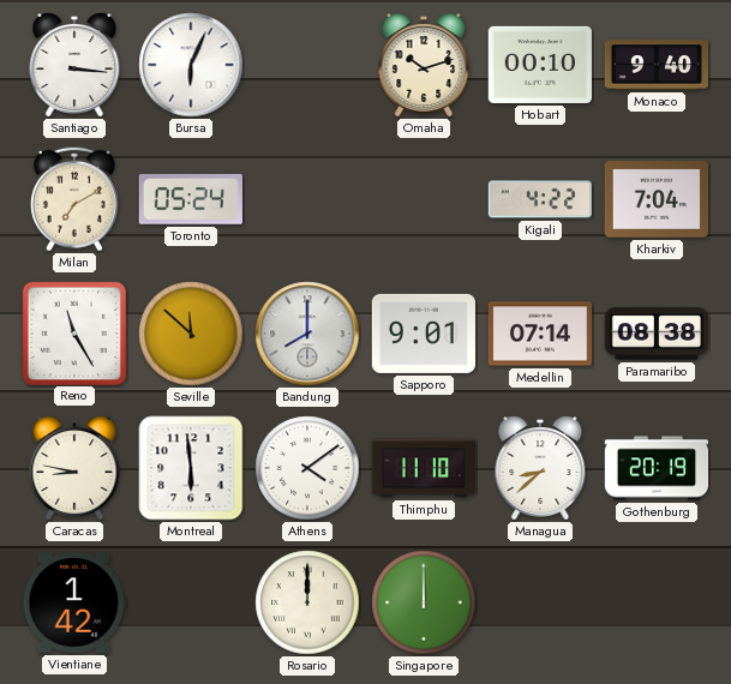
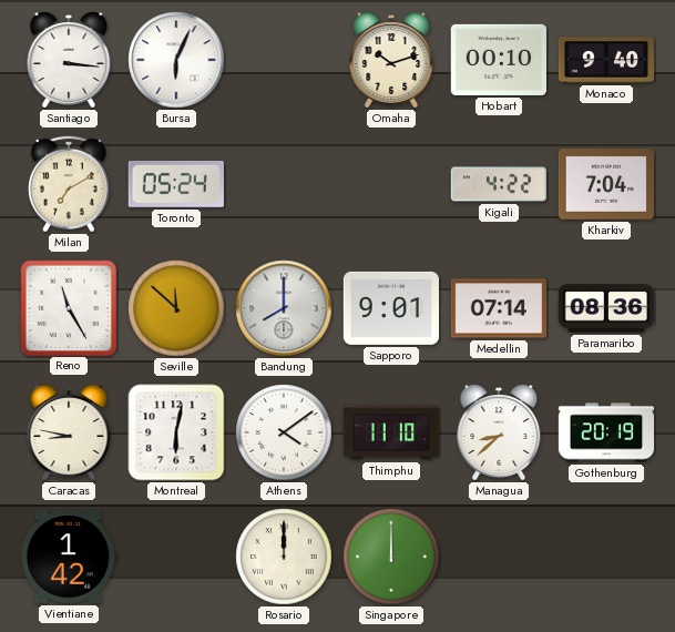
Paramaribo: 08:38 -> 08:36 (605, 308)
Montreal: 5:59 -> 6:02 (176, 432)
